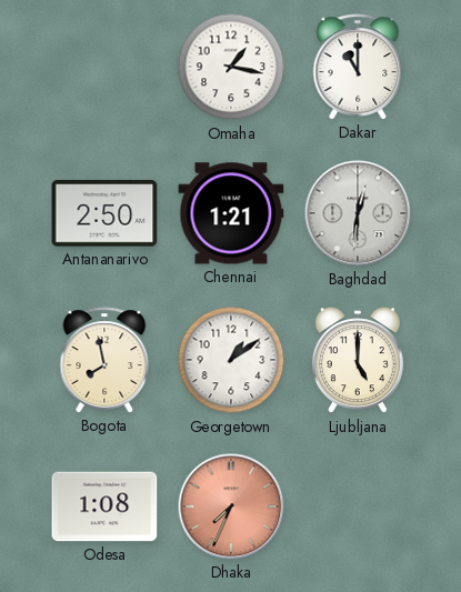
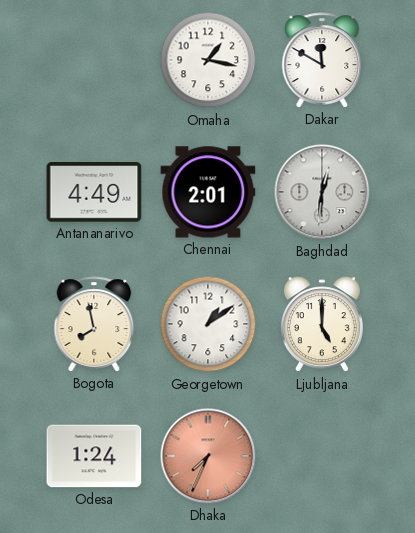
Dakar: 11:00 -> 11:50 (322, 60)
Antananarivo: 2:50 -> 4:49 (94, 192)
Chennai: 1:21 -> 2:01 (208, 192)
Odesa: 1:08 -> 1:24 (94, 456)
